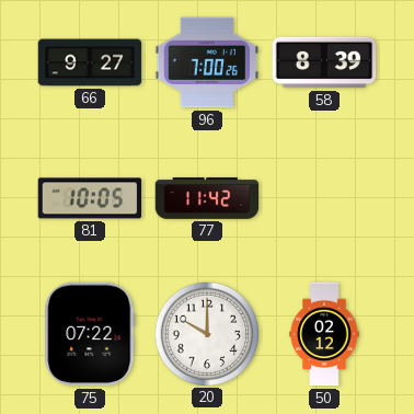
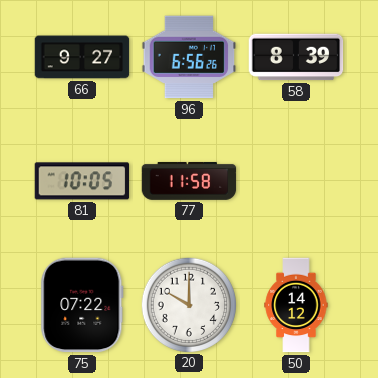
96: 7:00 -> 6:56 (189, 57)
77: 11:42 -> 11:58 (189, 181)
50: 02:12 -> 14:12 (296, 305)
